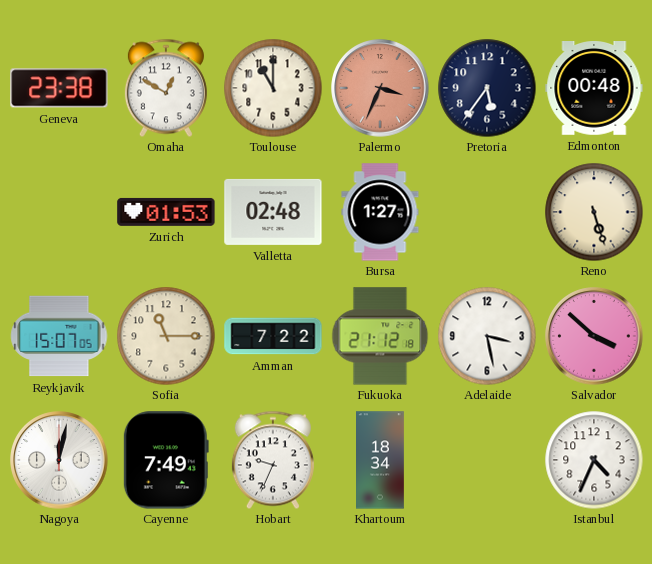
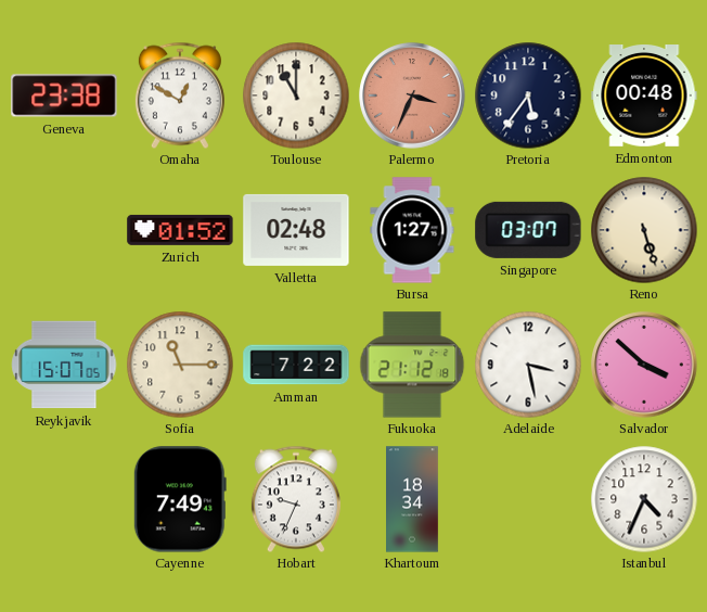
Zurich: 01:53 -> 01:52 (180, 230)
Singapore: none -> 03:07 (528, 230)
Nagoya: 12:02 -> none (59, 460)
